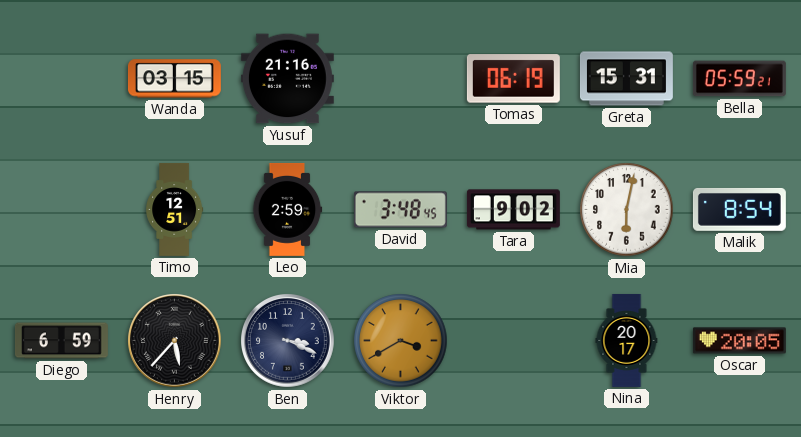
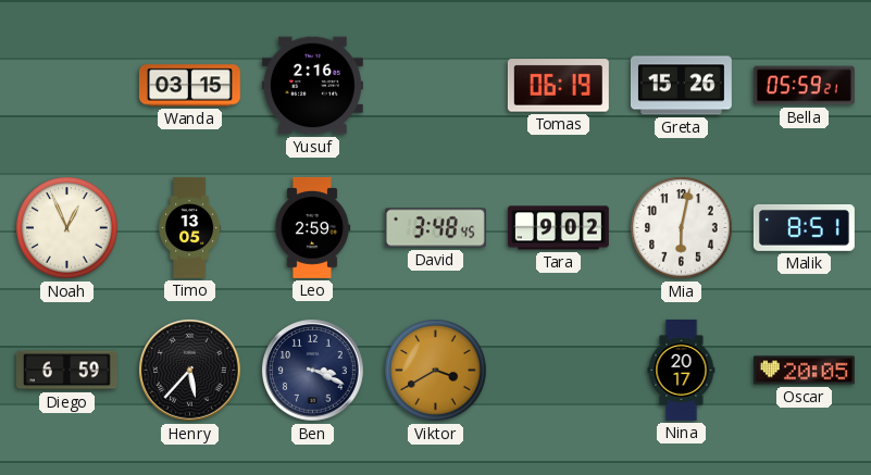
Yusuf: 21:16 -> 2:16 (312, 86)
Greta: 15:31 -> 15:26 (681, 86)
Noah: none -> 12:56 (67, 228)
Timo: 12:51 -> 13:05 (190, 227)
Malik: 8:54 -> 8:51 (804, 227)
